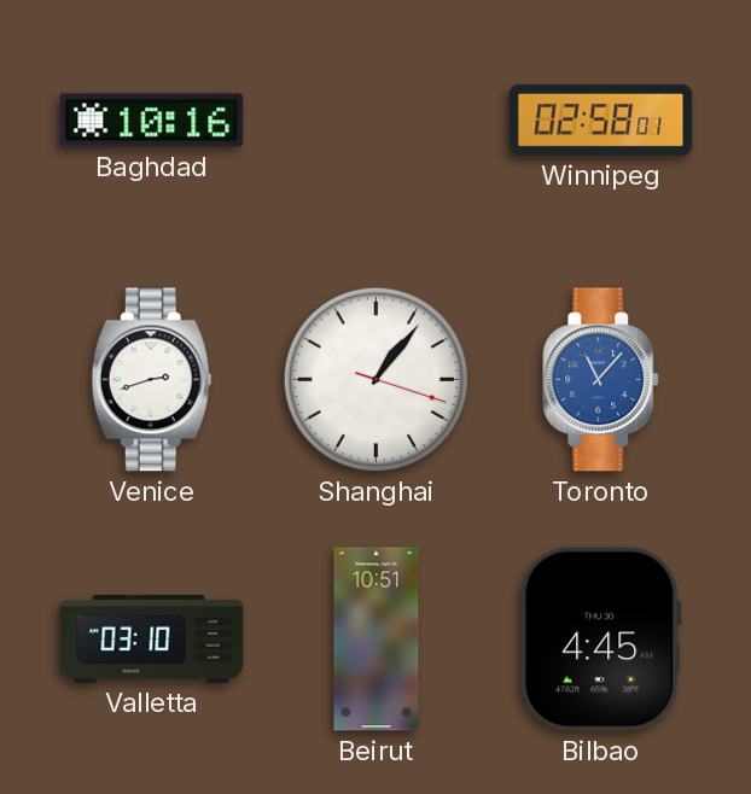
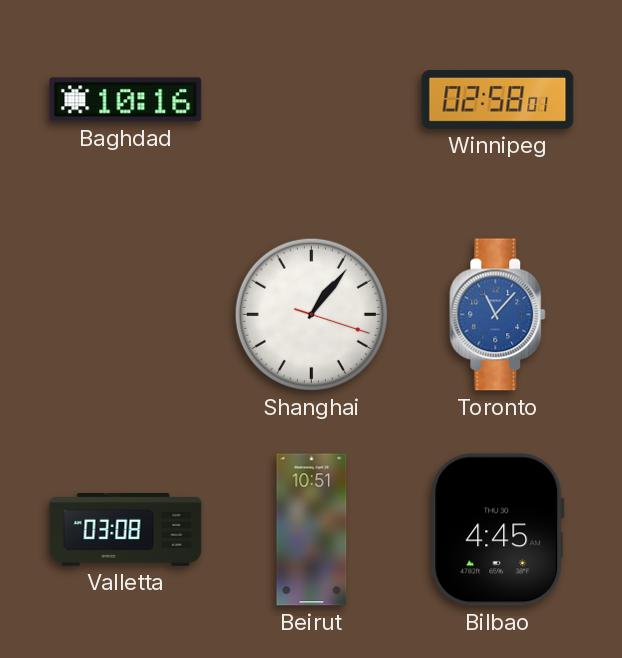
Venice: 2:42 -> none (151, 380)
Valletta: 03:10 -> 03:08 (126, 530)
